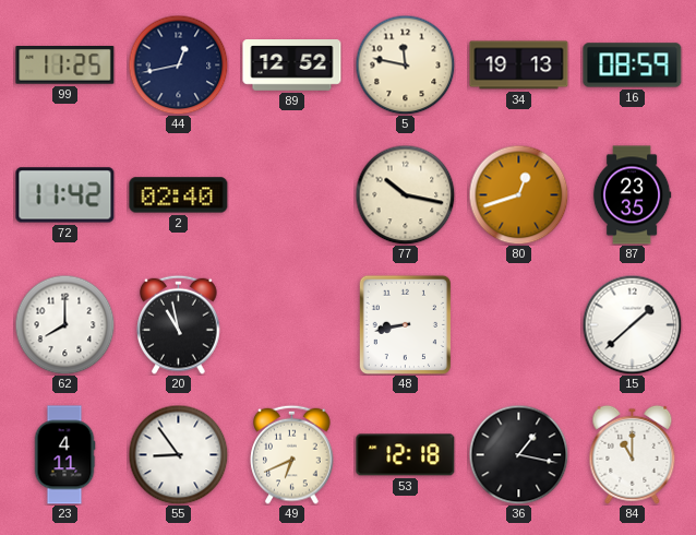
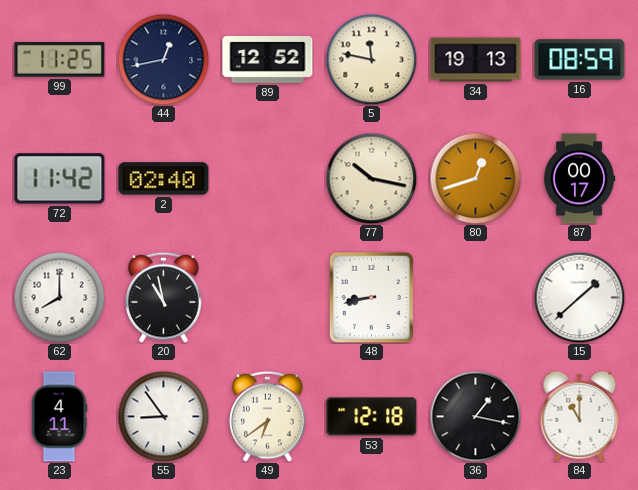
87: 23:35 -> 00:17 (579, 179)
49: 6:41 -> 6:39 (268, 416)
